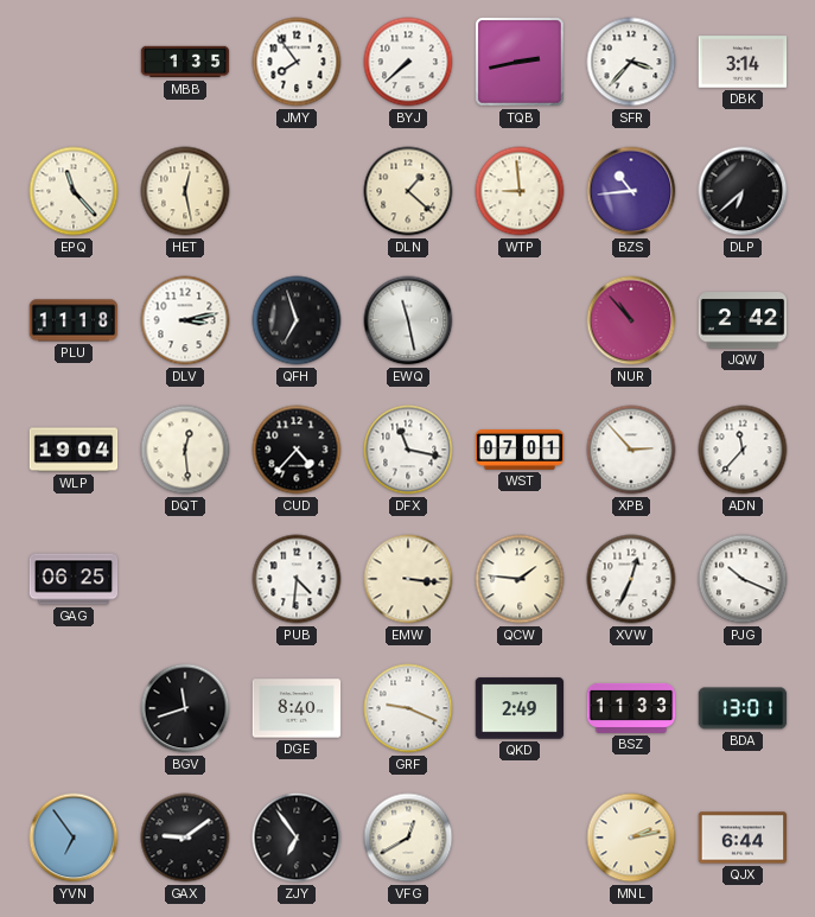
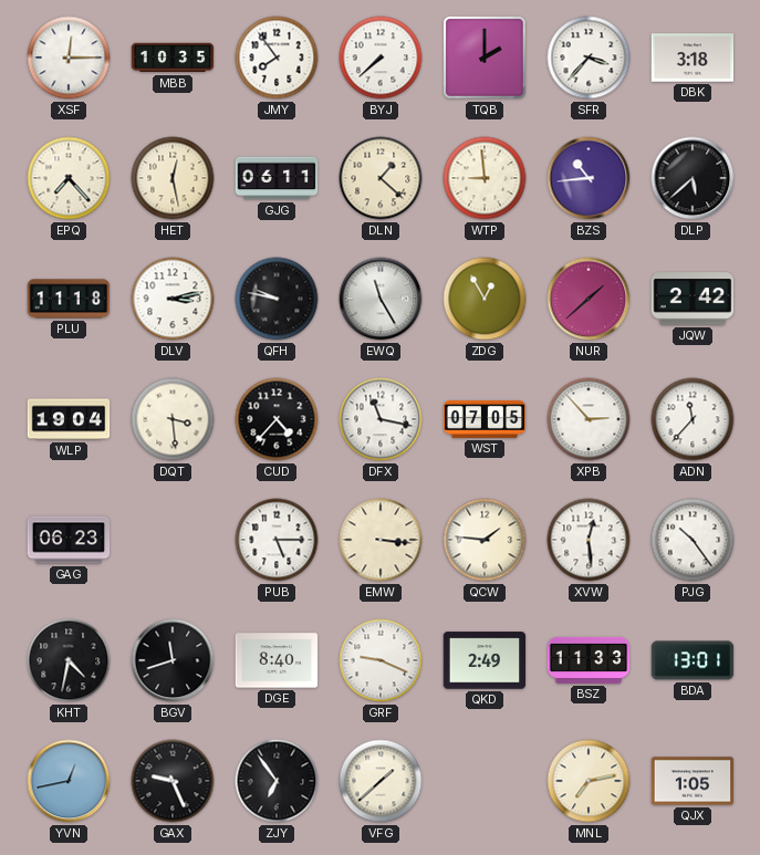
XSF: none -> 12:15 (69, 58)
MBB: 1:35 -> 10:35 (173, 58)
TQB: 2:43 -> 2:00 (485, 58)
DBK: 3:14 -> 3:18 (693, 58)
EPQ: 11:23 -> 7:23 (69, 178)
GJG: none -> 06:11 (277, 178)
DLP: 6:38 -> 5:38 (693, 178)
QFH: 6:57 -> 9:47 (277, 299)
EWQ: 11:28 -> 11:25 (381, 299)
ZDG: none -> 12:55 (485, 299)
NUR: 10:53 -> 1:38 (589, 299)
DQT: 12:29 -> 3:29 (173, 419)
WST: 07:01 -> 07:05 (485, 419)
GAG: 06:25 -> 06:23 (69, 540)
PUB: 4:31 -> 5:15 (277, 540)
XVW: 12:34 -> 12:29 (589, 540)
PJG: 10:19 -> 10:24 (693, 540)
KHT: none -> 4:32 (69, 660)
YVN: 6:54 -> 12:43 (69, 781)
GAX: 9:09 -> 9:26 (173, 781)
VFG: 12:40 -> 1:38 (381, 781)
MNL: 2:13 -> 7:13 (589, 781)
QJX: 6:44 -> 1:05 (693, 781)
